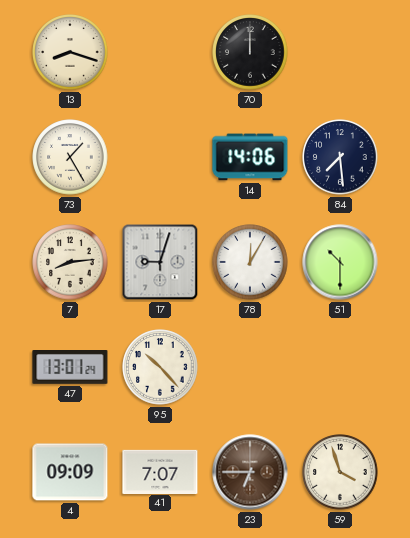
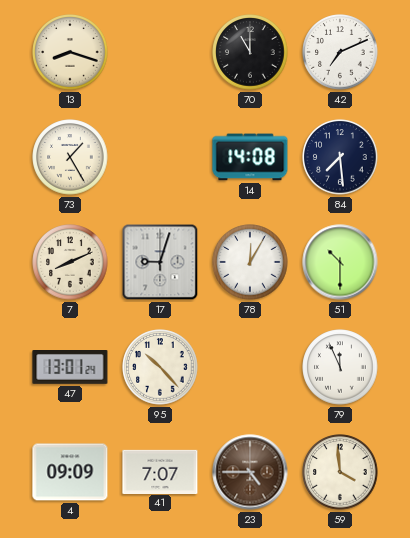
70: 12:00 -> 11:00 (250, 52)
42: none -> 7:11 (340, 52)
14: 14:06 -> 14:08 (250, 157)
7: 8:14 -> 8:11 (70, 262)
79: none -> 11:56 (340, 367)
23: 6:45 -> 4:45 (250, 472)
59: 3:57 -> 3:59 (340, 472)
